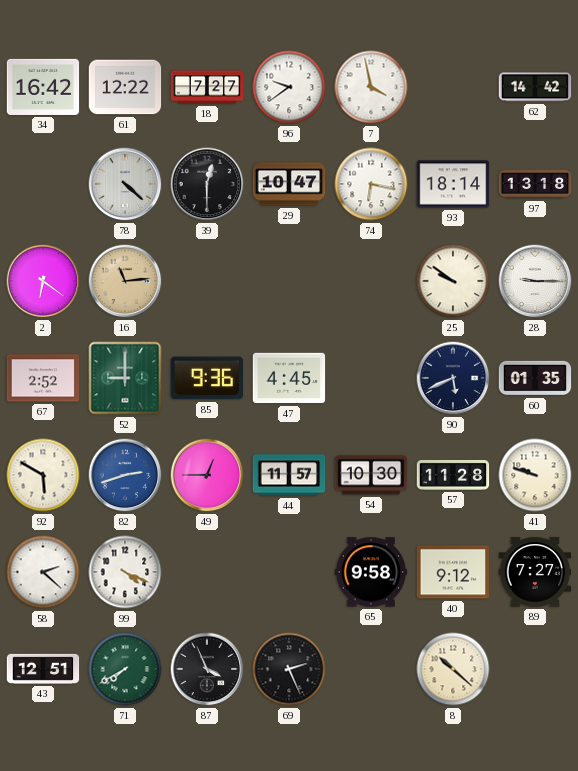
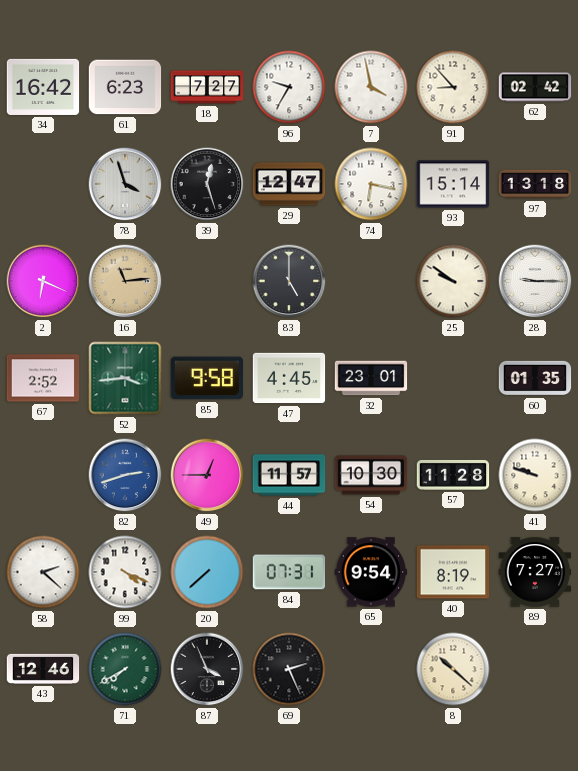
61: 12:22 -> 6:23 (125, 87)
96: 9:39 -> 9:35 (289, 87)
91: none -> 8:53 (453, 87)
62: 14:42 -> 02:42 (535, 87)
78: 4:22 -> 3:57 (125, 184)
39: 12:30 -> 12:27 (207, 184)
29: 10:47 -> 12:47 (289, 184)
93: 18:14 -> 15:14 (453, 184)
2: 6:21 -> 6:19 (43, 281)
83: none -> 5:00 (289, 281)
52: 9:00 -> 3:44 (125, 378)
85: 9:36 -> 9:58 (207, 378)
32: none -> 23:01 (371, 378)
90: 5:41 -> none (453, 378)
92: 5:50 -> none (43, 475)
20: none -> 7:38 (207, 572)
84: none -> 07:31 (289, 572)
65: 9:58 -> 9:54 (371, 572)
40: 9:12 -> 8:19 (453, 572)
43: 12:51 -> 12:46 (43, 669)
